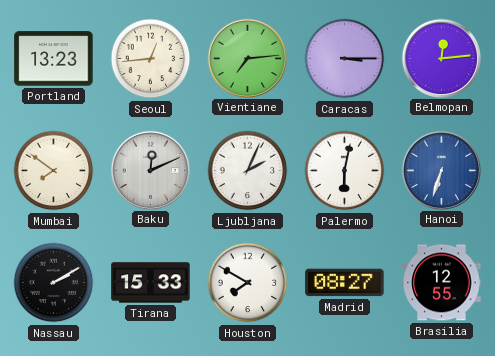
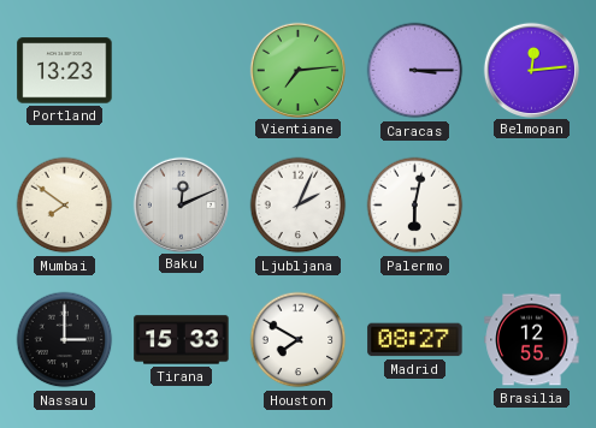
Seoul: 12:44 -> none (151, 59)
Hanoi: 6:33 -> none (441, 170)
Nassau: 2:10 -> 3:00 (65, 340)
